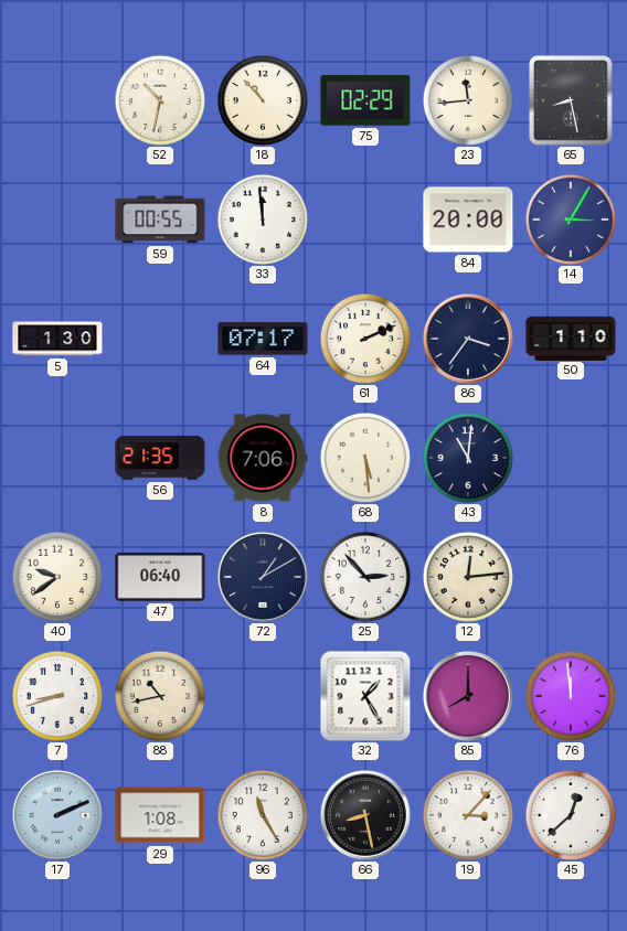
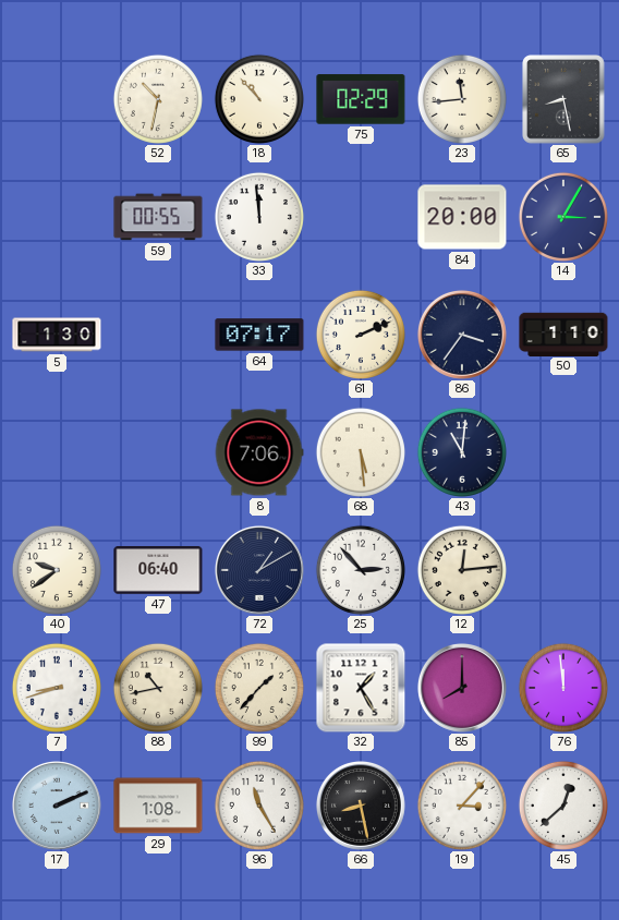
56: 21:35 -> none (160, 458)
99: none -> 1:37 (259, 688)
